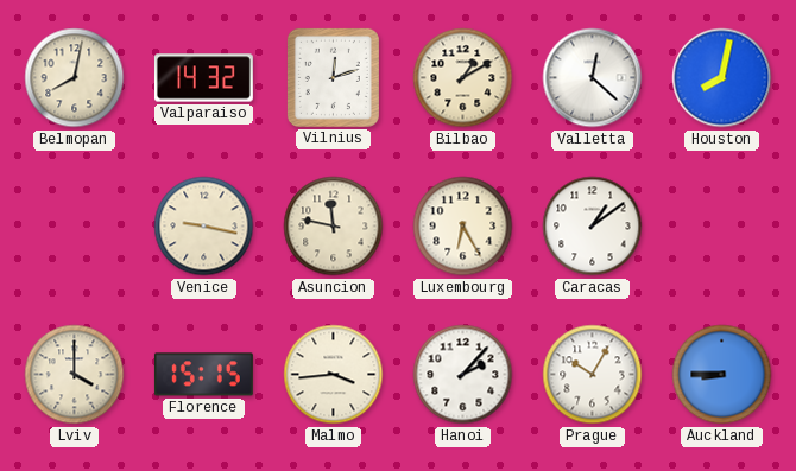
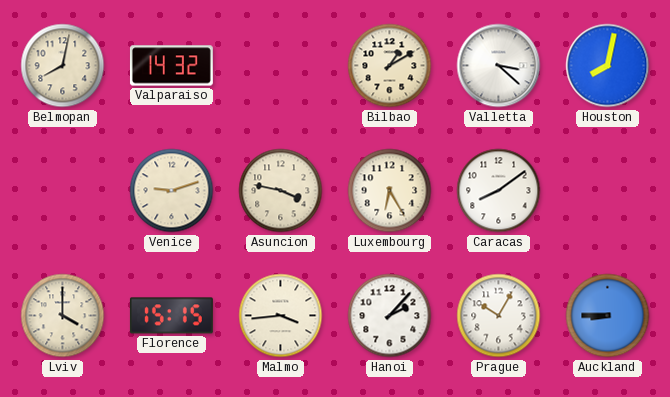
Vilnius: 12:12 -> none (333, 77)
Valletta: 12:22 -> 3:22 (499, 66)
Venice: 9:17 -> 9:12 (172, 191)
Asuncion: 11:47 -> 3:47 (281, 191)
Caracas: 1:09 -> 8:09 (499, 191)
